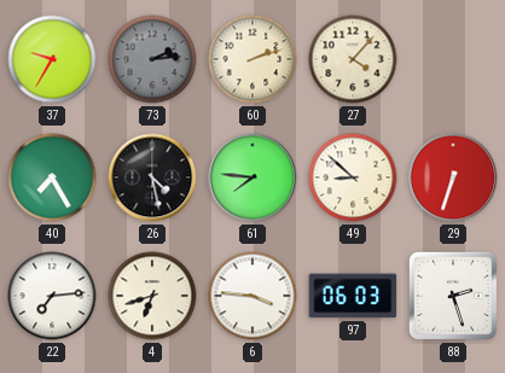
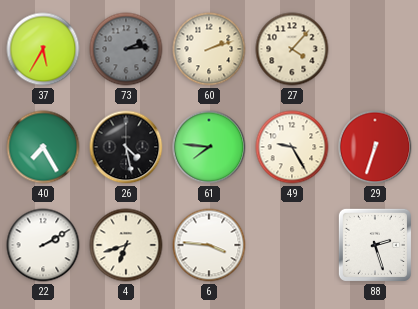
37: 9:35 -> 5:35 (43, 49)
49: 8:52 -> 9:25 (292, 147)
22: 7:14 -> 2:10 (43, 245)
97: 06:03 -> none (353, 296)
